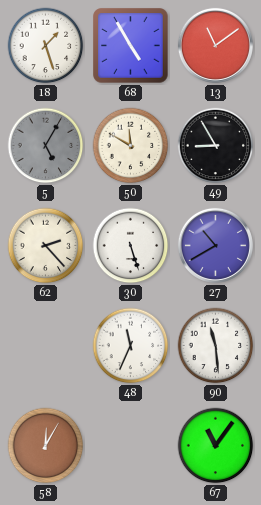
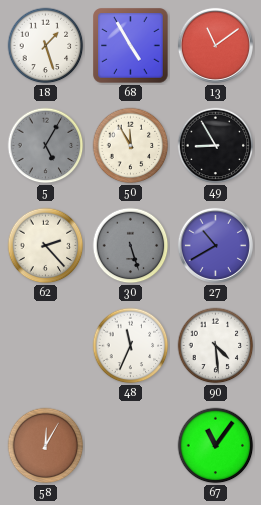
50: 11:50 -> 11:55 (131, 146)
30 dial: white -> grey (131, 246)
90: 11:29 -> 4:29 (216, 346)
